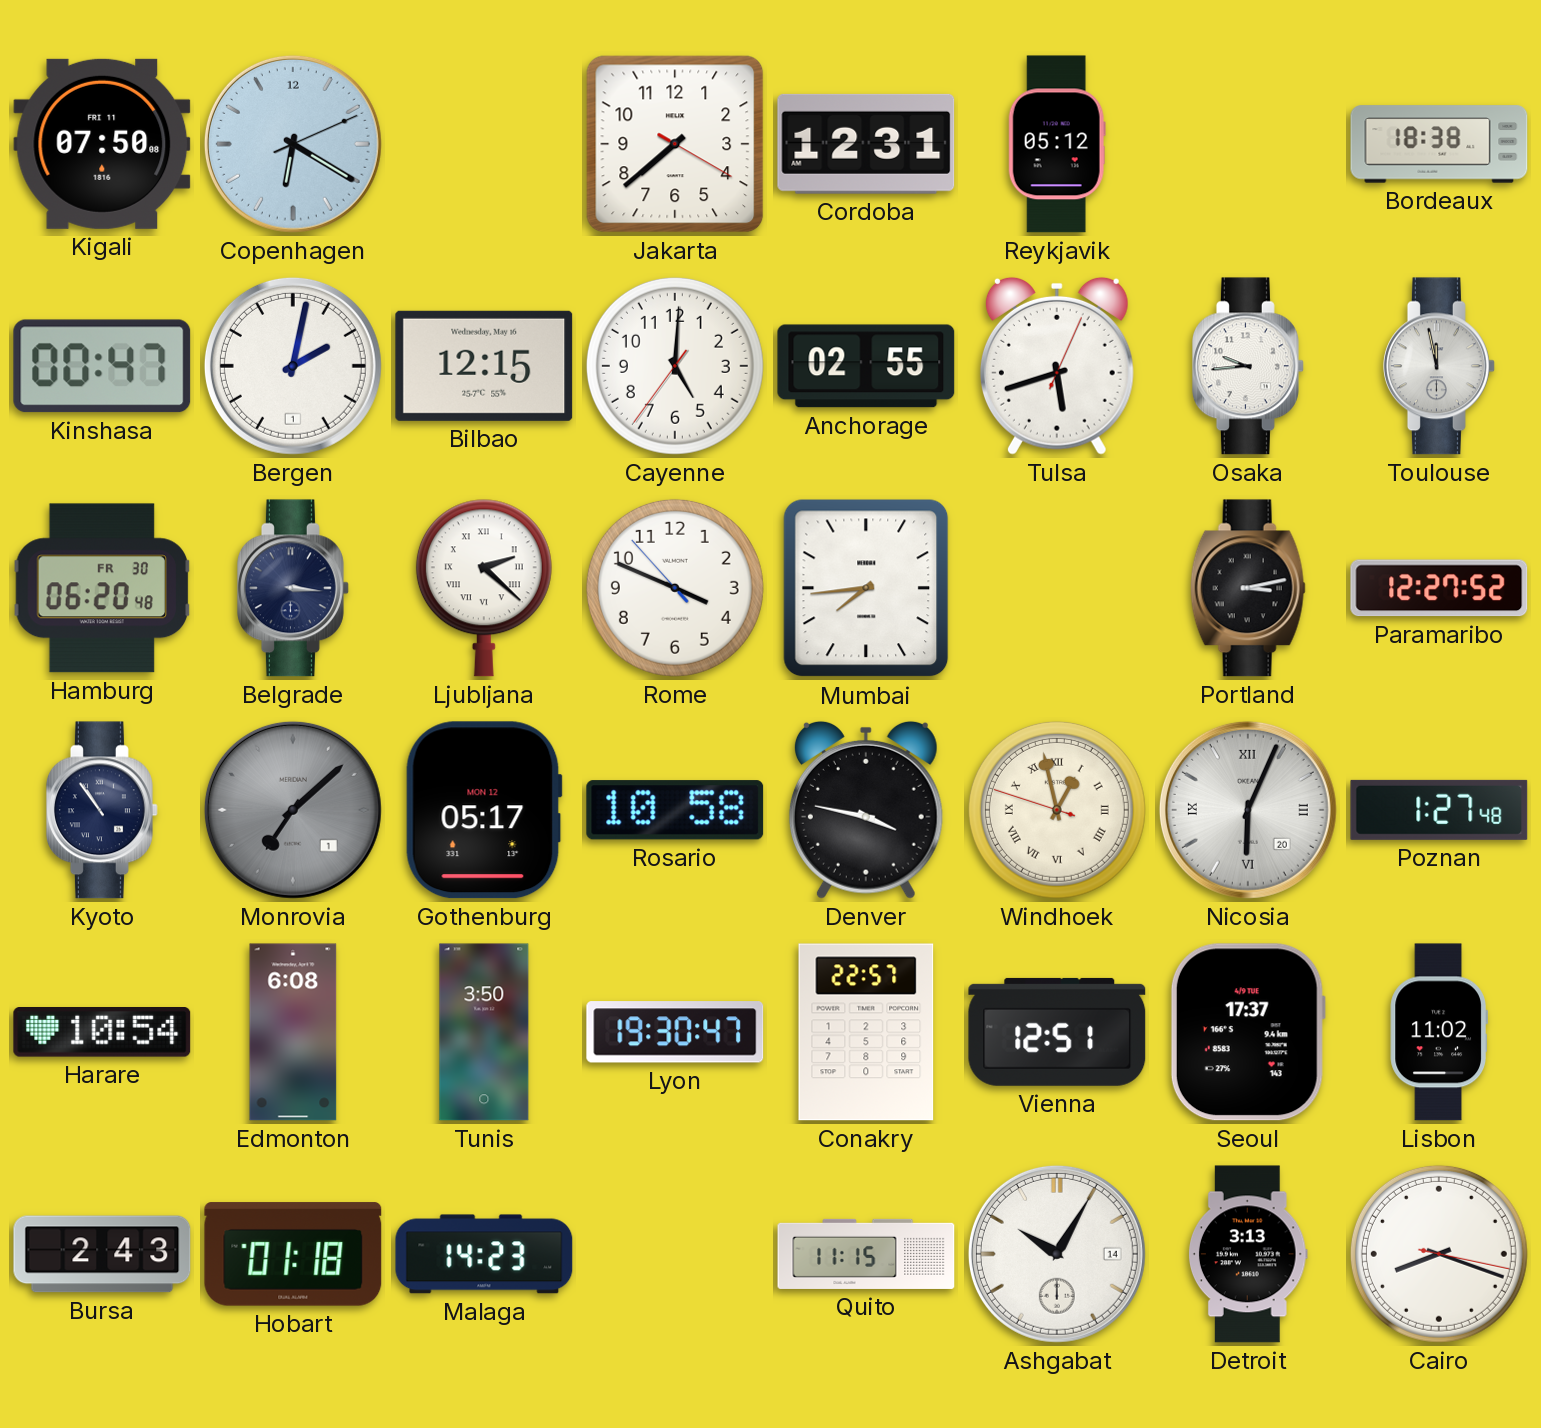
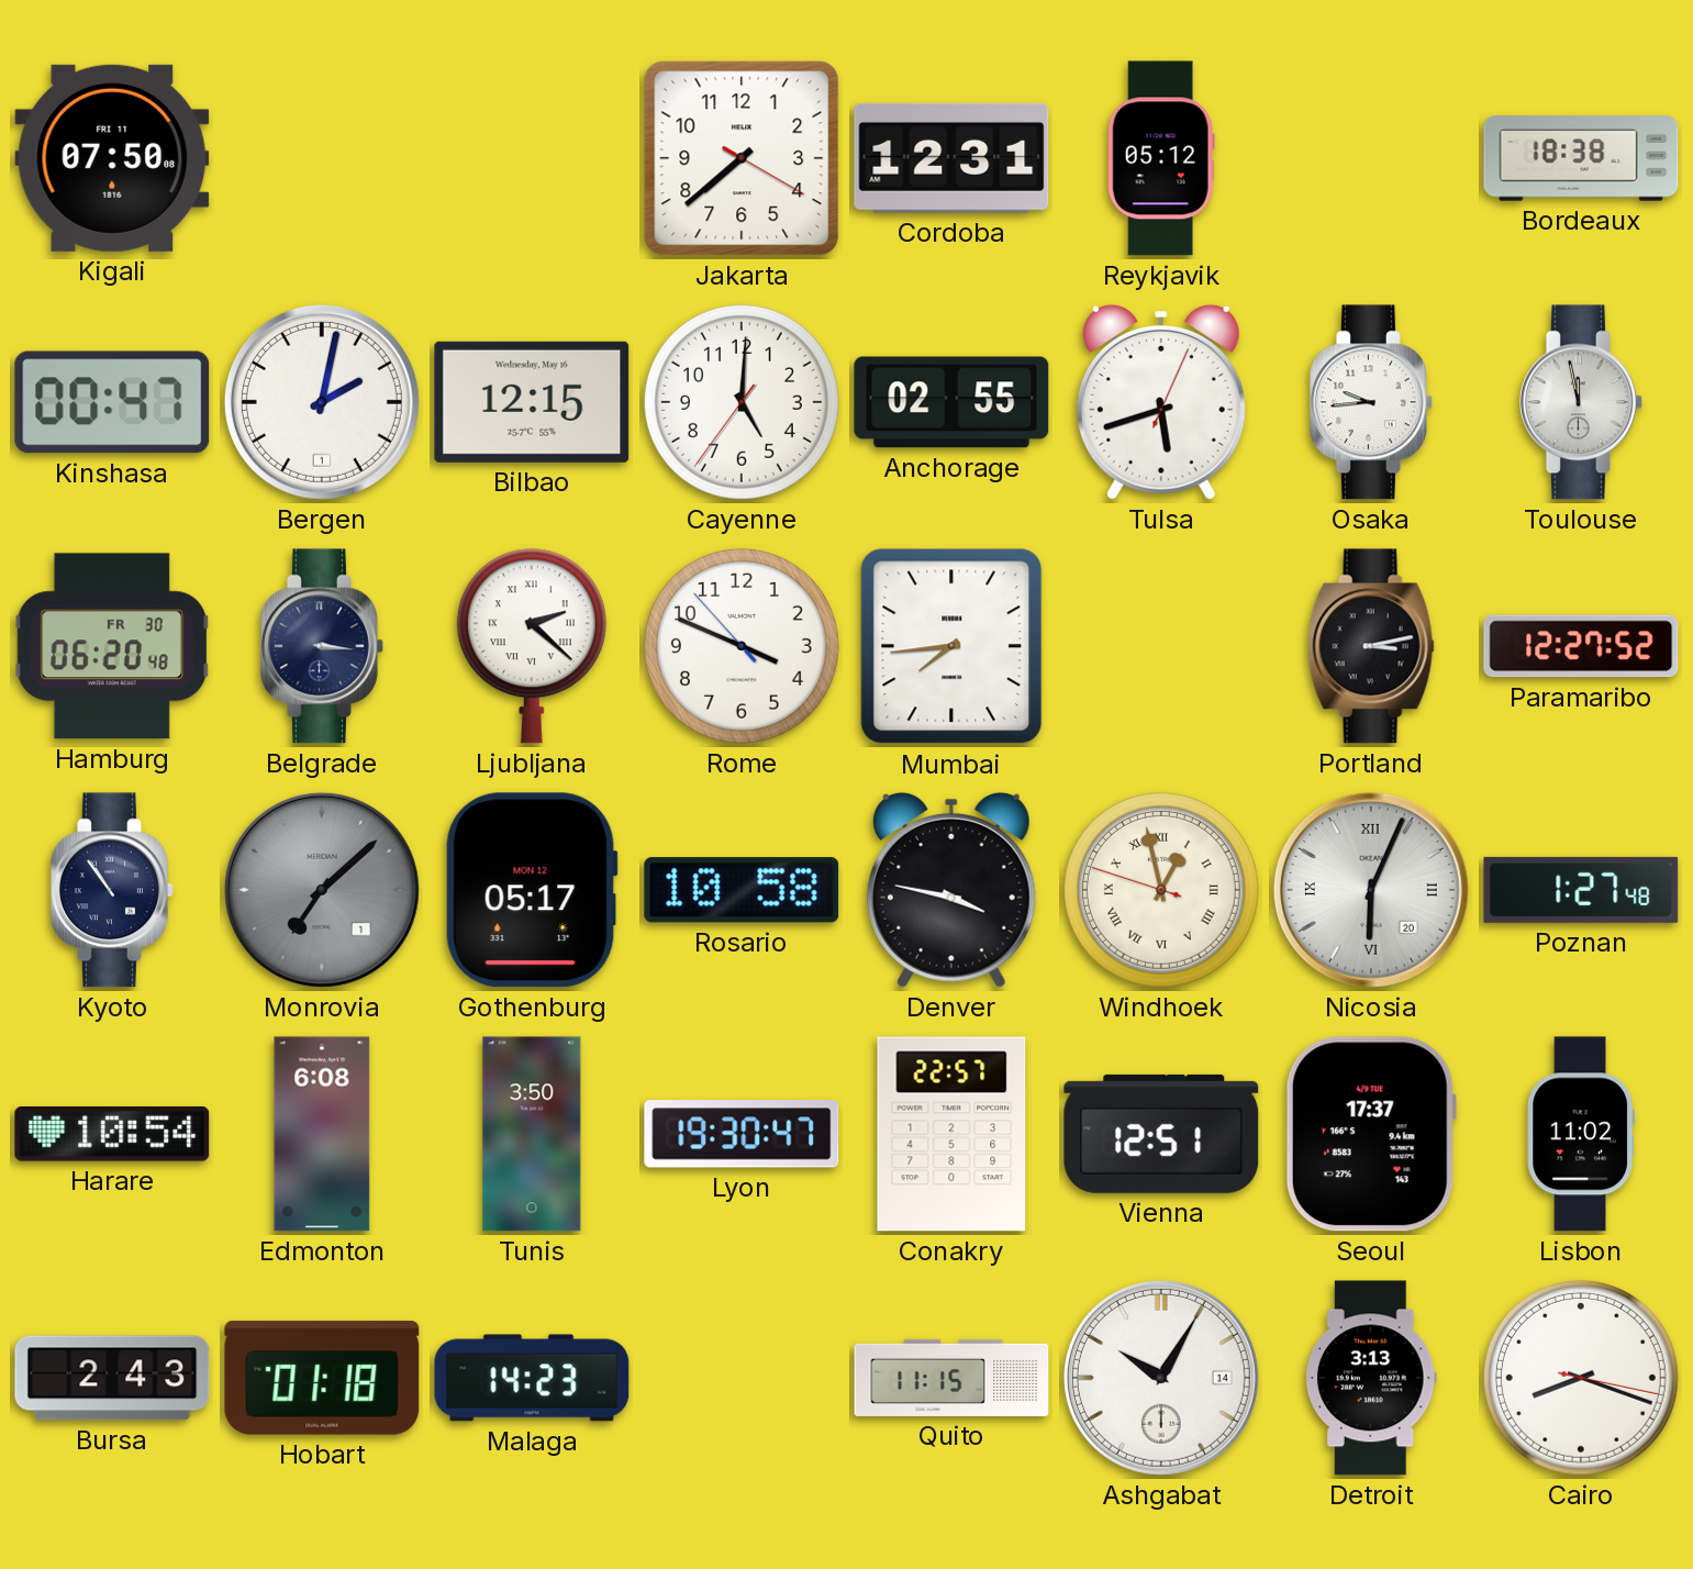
Copenhagen: 6:20 -> none (293, 144)
